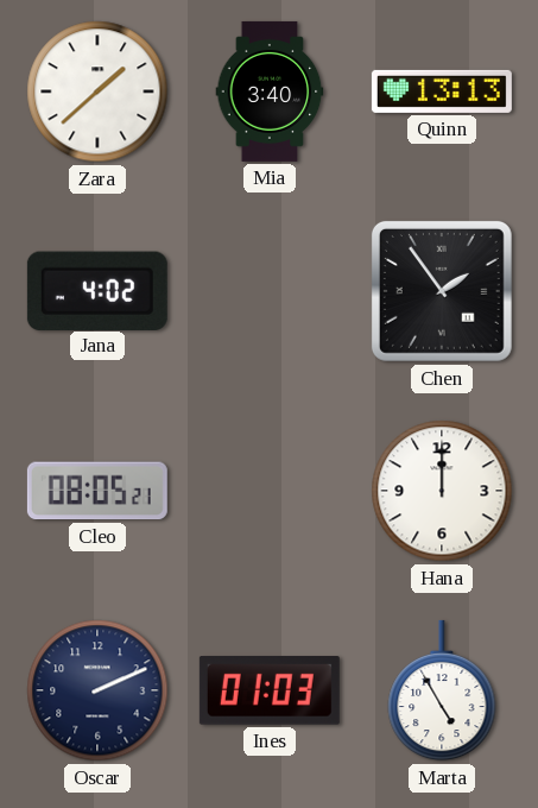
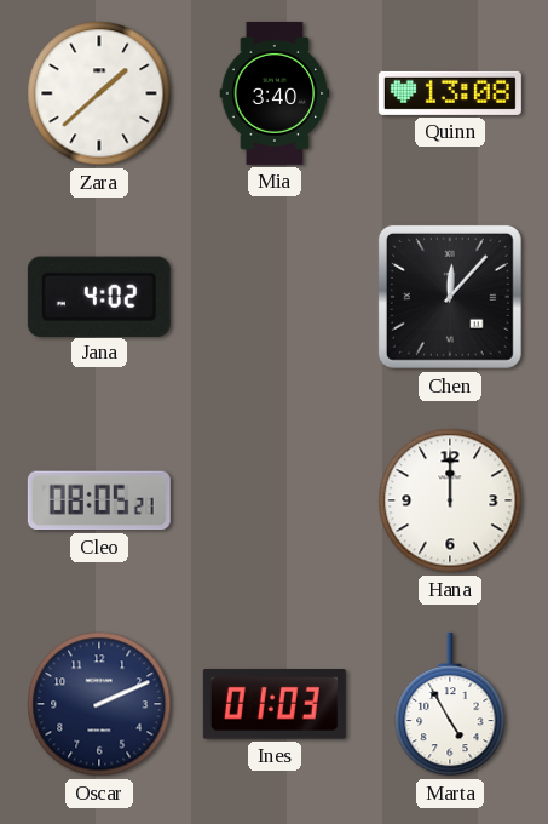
Quinn: 13:13 -> 13:08 (450, 93)
Chen: 1:54 -> 12:07 (450, 297)
